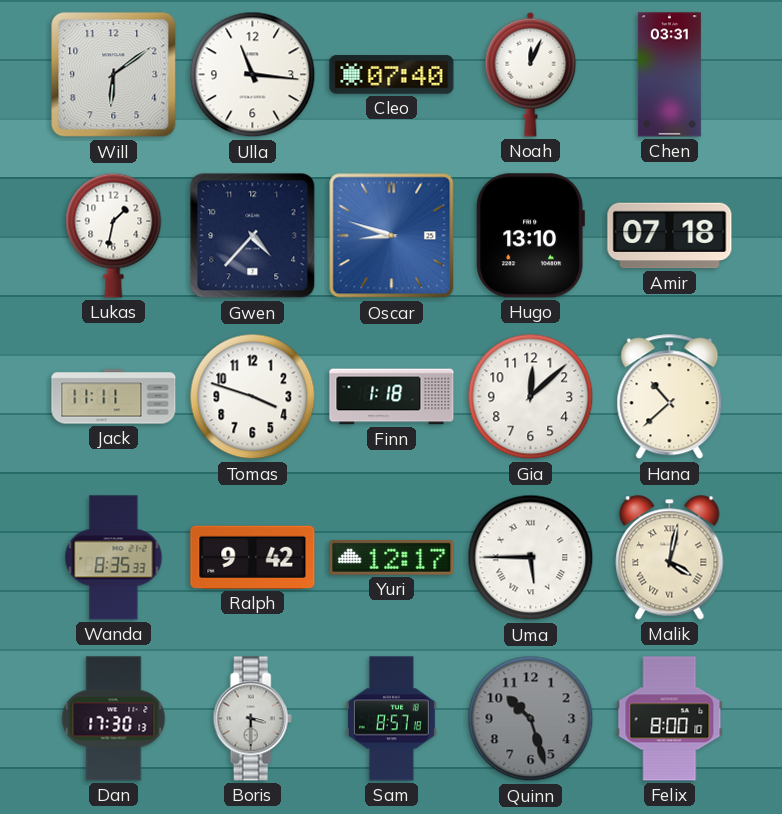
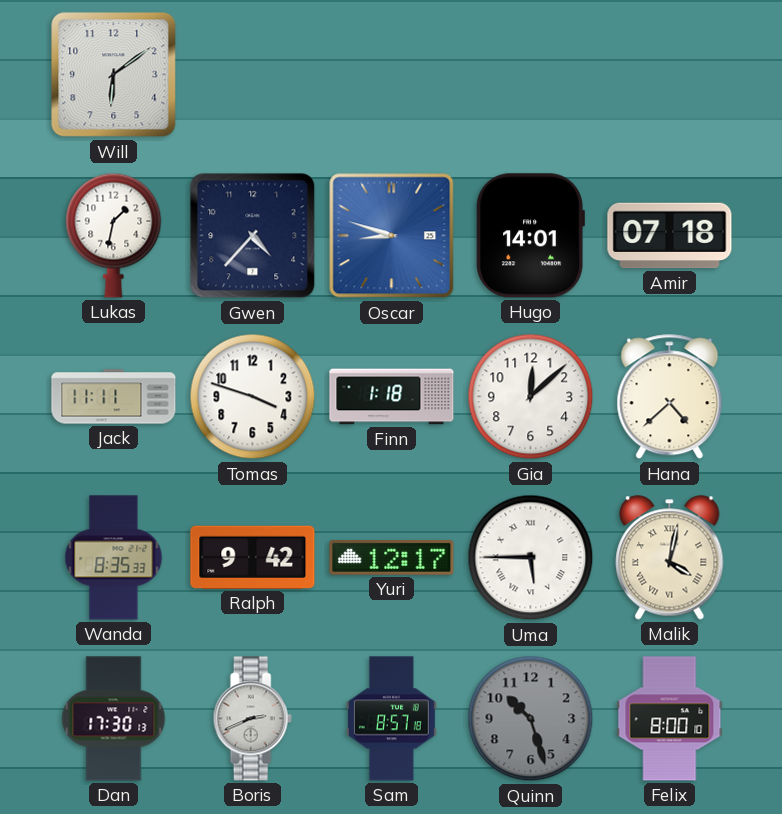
Ulla: 11:16 -> none (253, 75)
Cleo: 07:40 -> none (392, 75)
Noah: 12:04 -> none (531, 74)
Chen: 03:31 -> none (669, 75)
Hugo: 13:10 -> 14:01 (530, 236)
Hana: 10:38 -> 4:38 (670, 397)
Boris: 3:30 -> 2:41 (252, 719)
